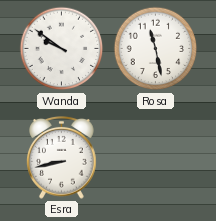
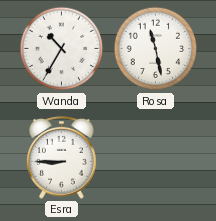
Wanda: 9:51 -> 10:35 (62, 49)
Esra: 8:43 -> 8:45 (62, 158)
